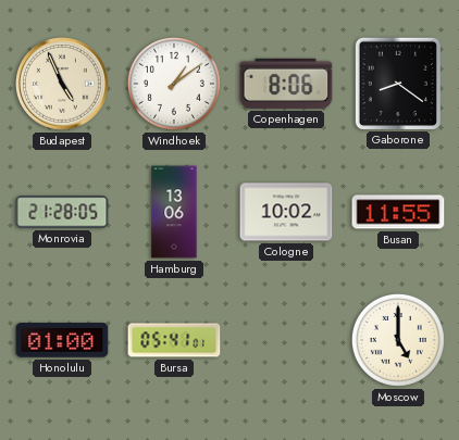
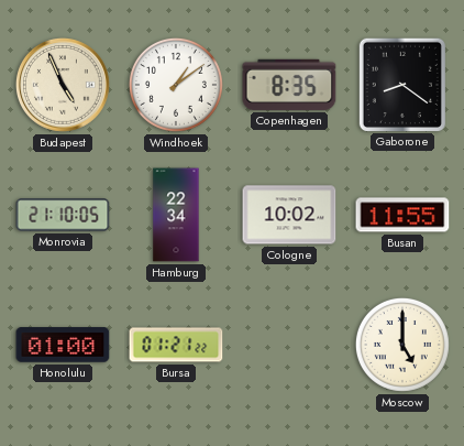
Copenhagen: 8:06 -> 8:35 (289, 85)
Monrovia: 21:28 -> 21:10 (63, 215)
Hamburg: 13:06 -> 22:34 (176, 215)
Bursa: 05:41 -> 01:21 (176, 345)
